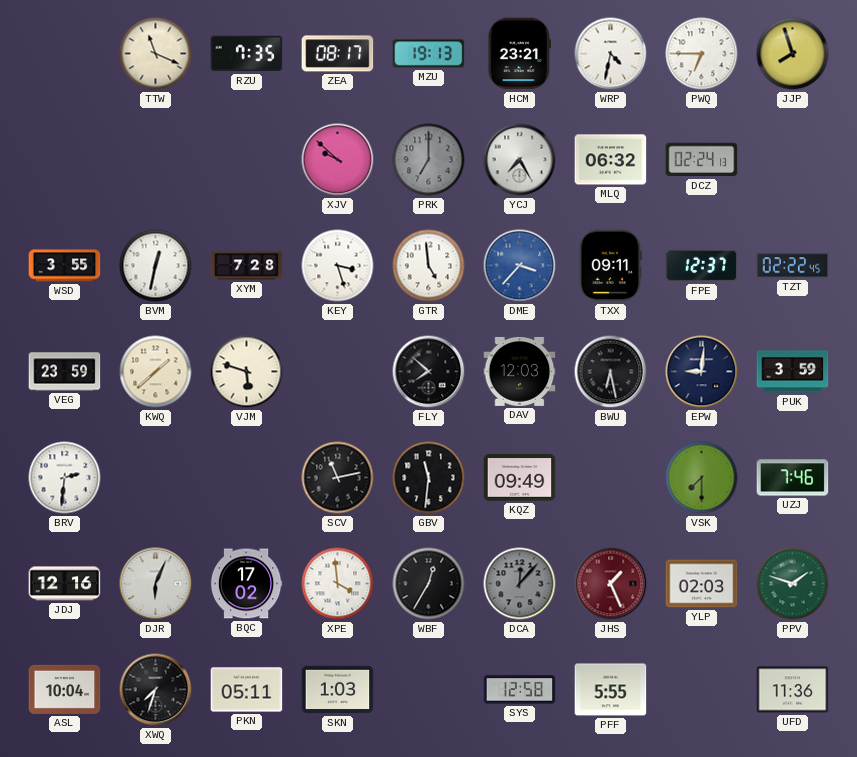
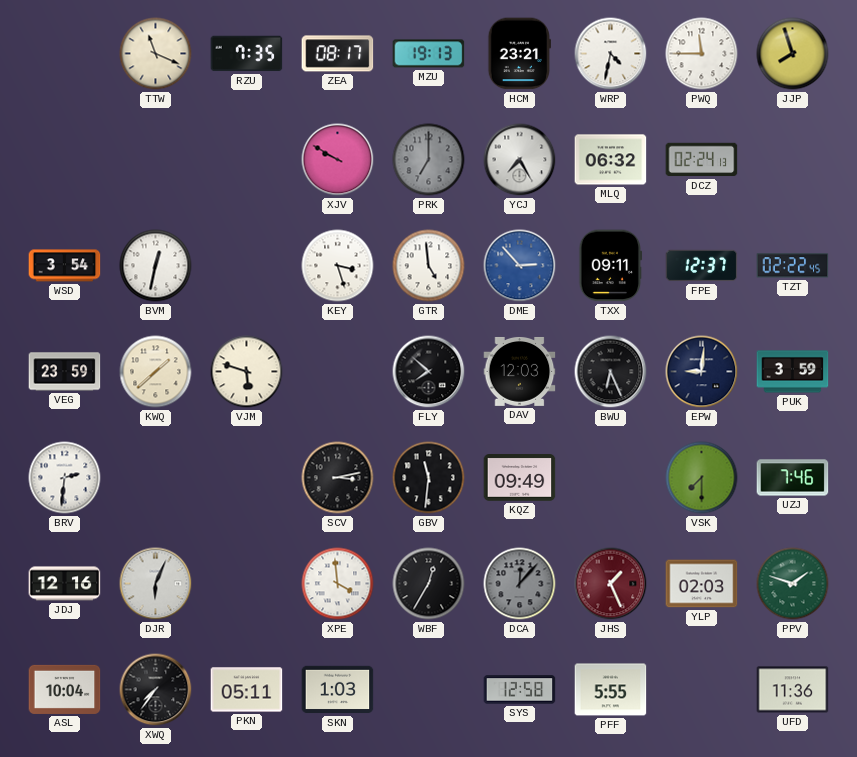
PWQ: 6:45 -> 11:45 (702, 54)
XJV: 9:52 -> 9:50 (338, 160)
WSD: 3:55 -> 3:54 (65, 266)
XYM: 7:28 -> none (247, 266)
DME: 3:37 -> 2:53 (520, 266)
BWU: 6:28 -> 6:26 (611, 372)
SCV: 11:13 -> 3:13 (338, 478)
BQC: 17:02 -> none (246, 584)
XWQ: 7:33 -> 7:36 (156, 690)
